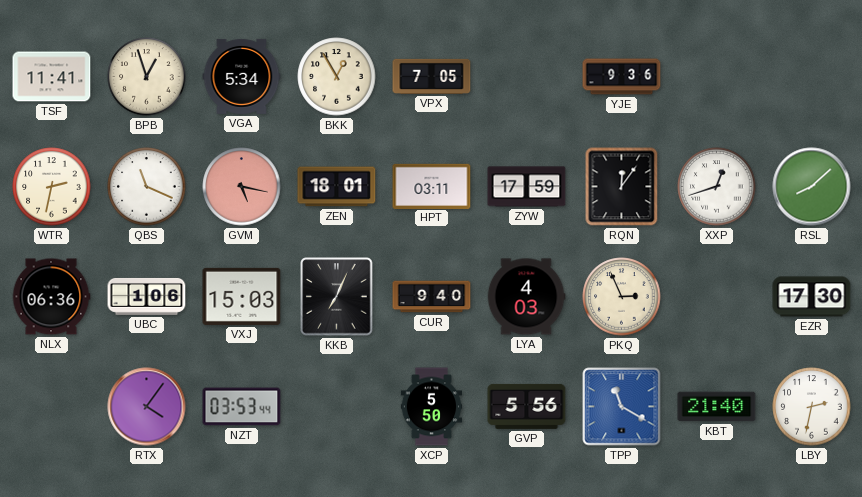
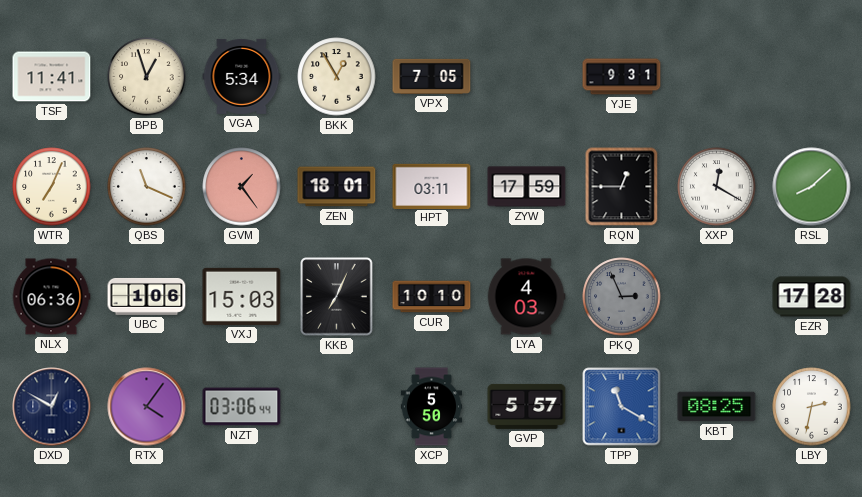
YJE: 9:36 -> 9:31 (622, 77)
WTR: 2:32 -> 7:04 (52, 187)
GVM: 5:17 -> 1:24 (242, 187)
RQN: 12:06 -> 12:45 (622, 187)
XXP: 12:42 -> 12:20 (717, 187)
CUR: 9:40 -> 10:10 (432, 297)
PKQ dial: cream -> grey (622, 297)
EZR: 17:30 -> 17:28 (812, 297)
DXD: none -> 12:50 (52, 407)
NZT: 03:53 -> 03:06 (242, 407)
GVP: 5:56 -> 5:57 (527, 406)
KBT: 21:40 -> 08:25 (717, 407)
